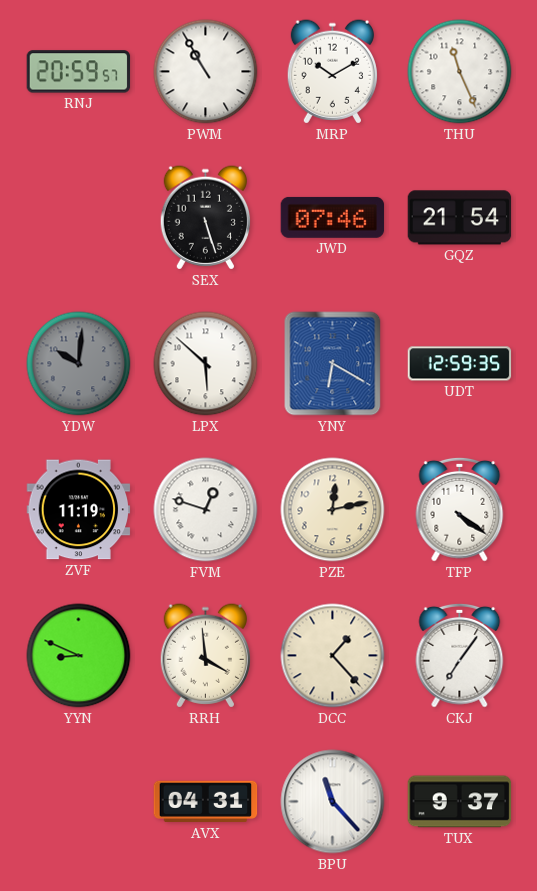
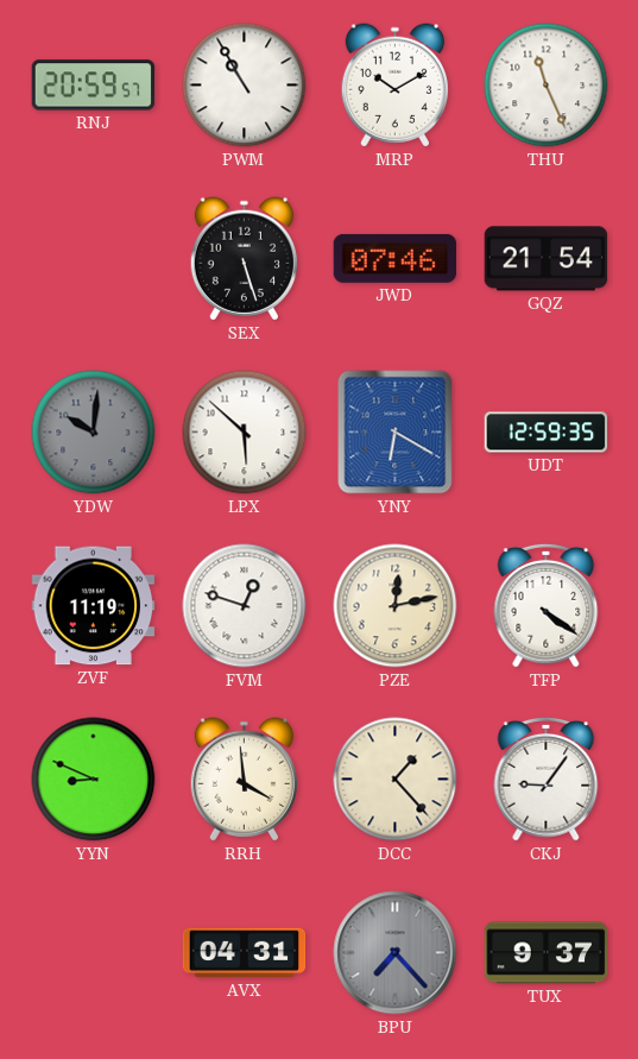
CKJ: 7:06 -> 9:06 (547, 779)
BPU: 11:23 -> 7:23 (396, 953)
BPU dial: white -> grey (396, 953)
